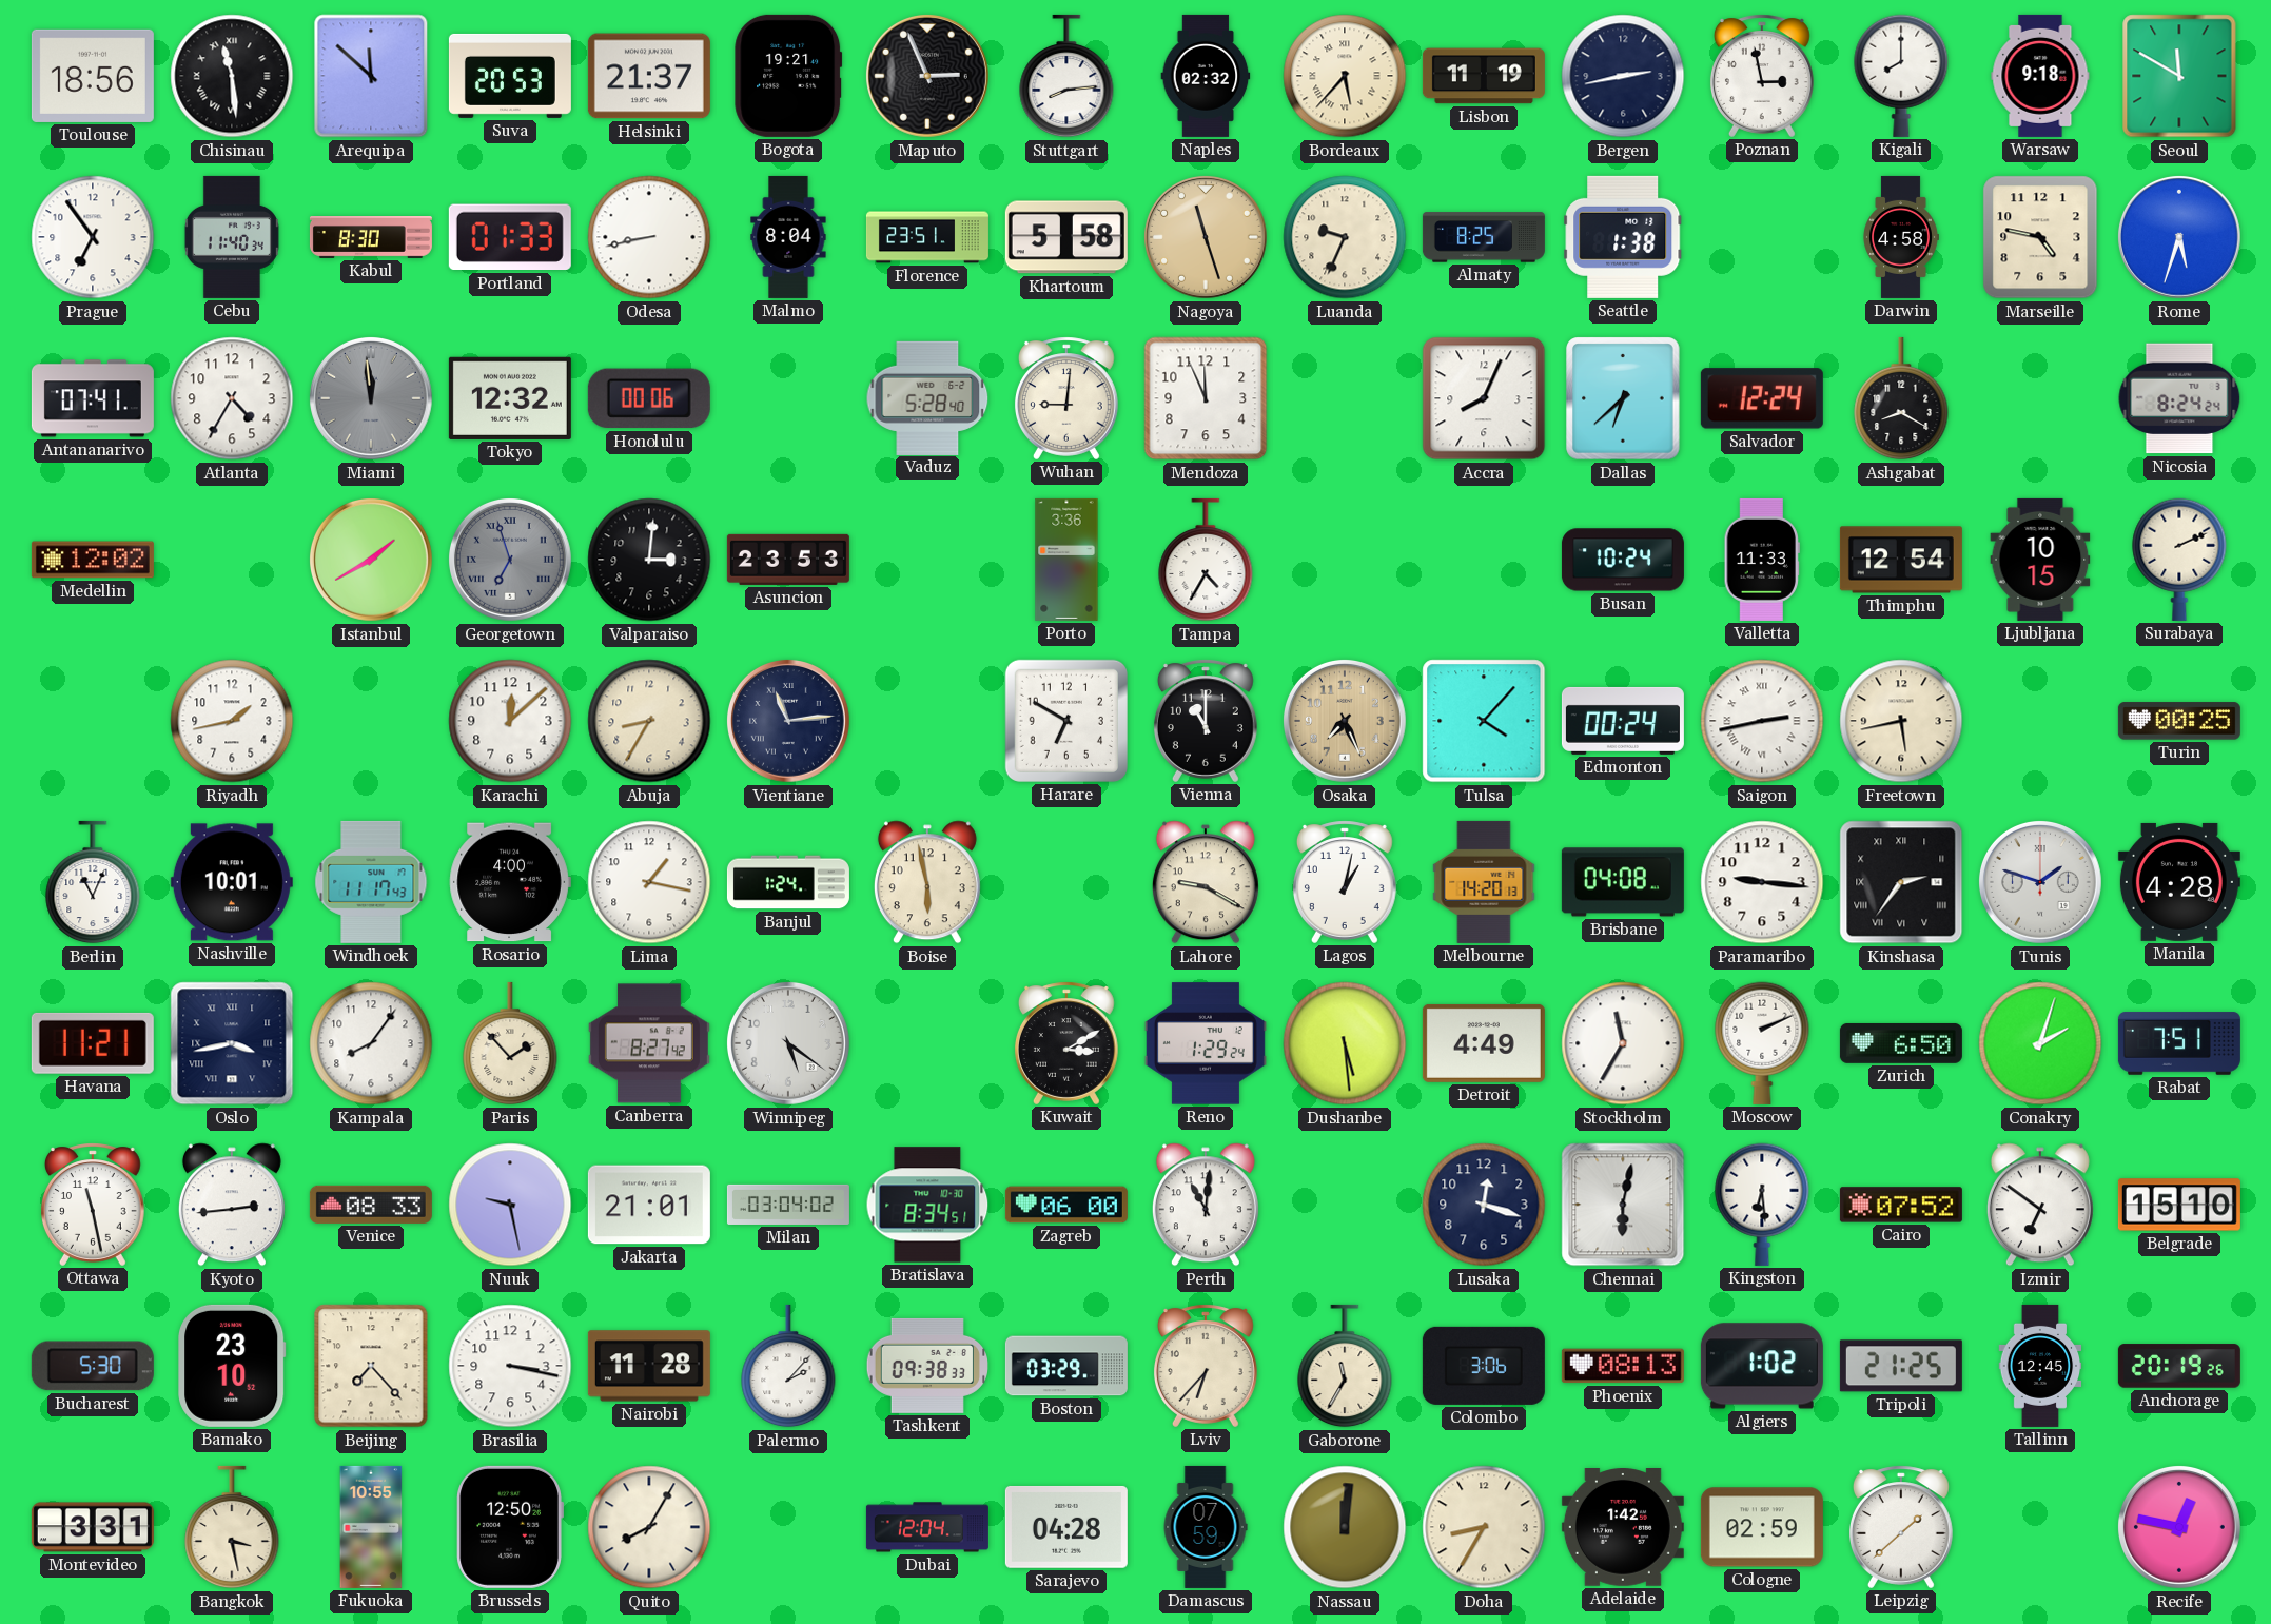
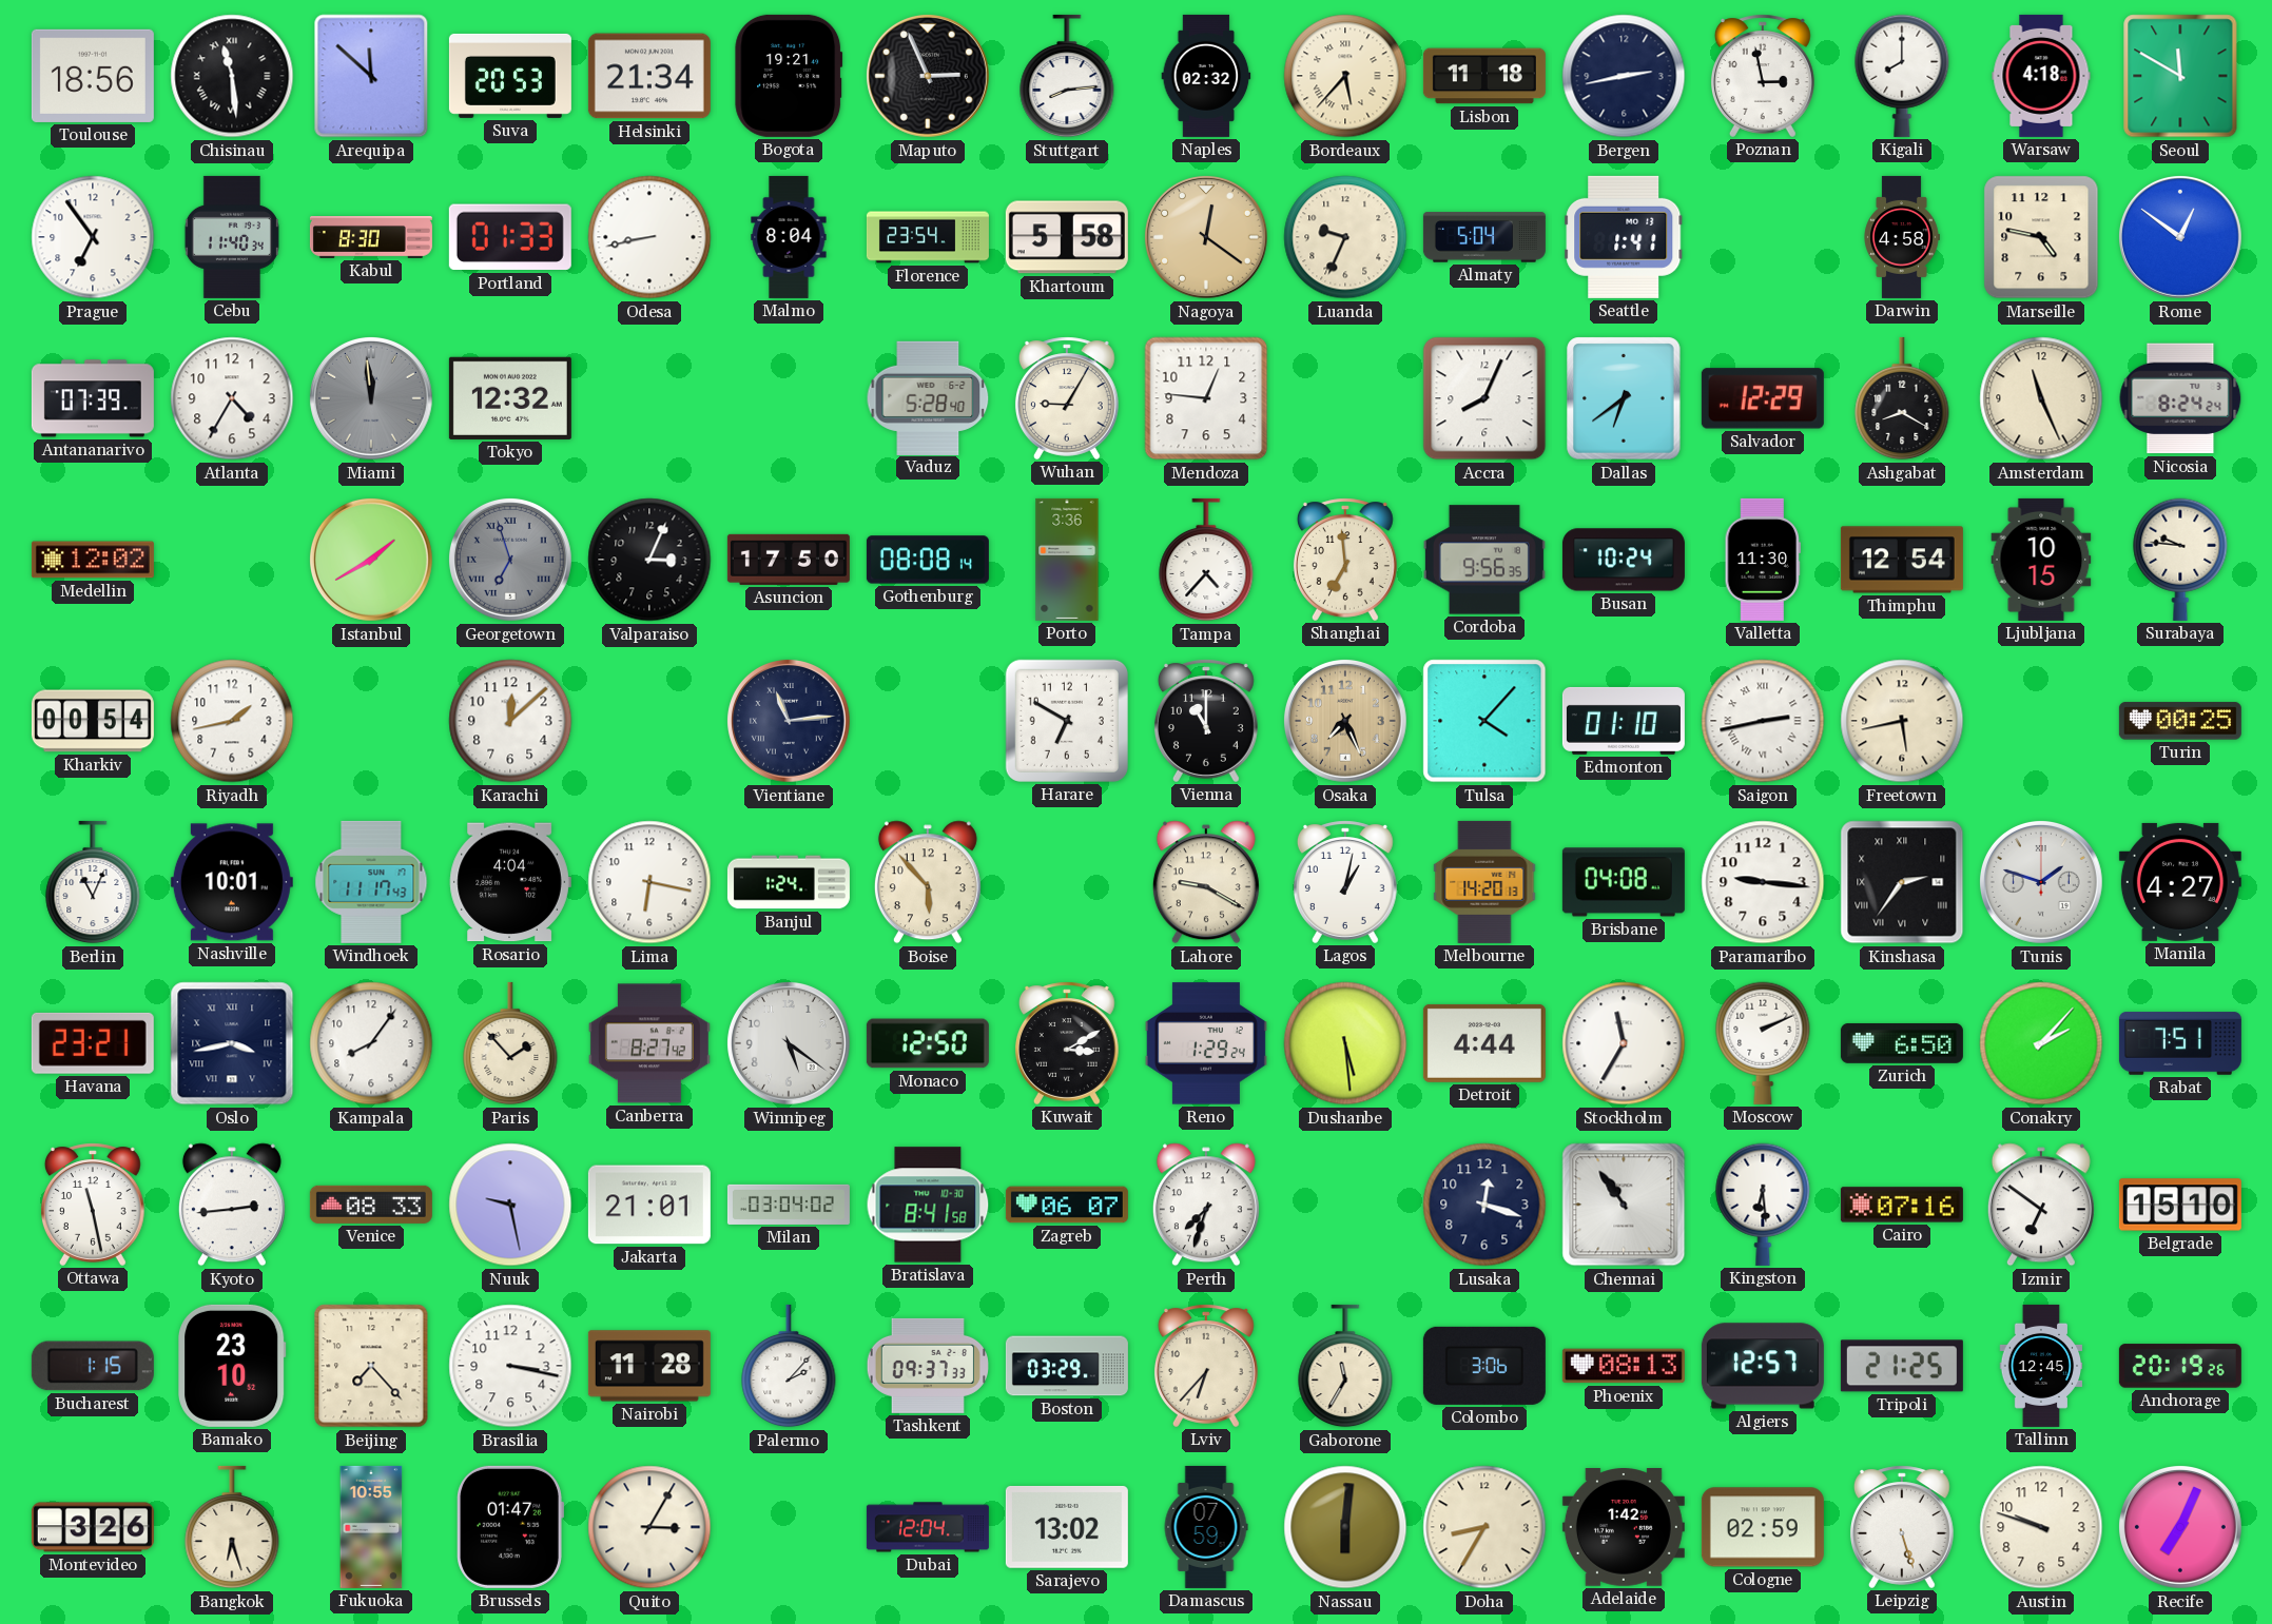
Helsinki: 21:37 -> 21:34 (649, 76)
Lisbon: 11:19 -> 11:18 (1484, 76)
Warsaw: 9:18 -> 4:18 (2041, 76)
Florence: 23:51 -> 23:54 (928, 237)
Nagoya: 11:27 -> 12:21 (1206, 237)
Almaty: 8:25 -> 5:04 (1484, 237)
Seattle: 1:38 -> 1:41 (1624, 237)
Rome: 5:33 -> 12:51 (2180, 237)
Antananarivo: 07:41 -> 07:39 (93, 398)
Honolulu: 00:06 -> none (649, 398)
Wuhan: 9:01 -> 9:05 (1067, 398)
Mendoza: 11:56 -> 12:46 (1206, 398)
Dallas: 6:38 -> 6:39 (1624, 398)
Salvador: 12:24 -> 12:29 (1763, 398)
Amsterdam: none -> 11:26 (2041, 398)
Valparaiso: 3:01 -> 3:04 (649, 560)
Asuncion: 23:53 -> 17:50 (789, 560)
Gothenburg: none -> 08:08 (928, 560)
Tampa: 4:35 -> 4:37 (1206, 560)
Shanghai: none -> 6:59 (1345, 560)
Cordoba: none -> 9:56 (1484, 560)
Valletta: 11:33 -> 11:30 (1763, 560)
Surabaya: 2:11 -> 9:46 (2180, 560)
Kharkiv: none -> 00:54 (93, 721)
Abuja: 8:35 -> none (649, 721)
Edmonton: 00:24 -> 01:10 (1624, 721)
Rosario: 4:00 -> 4:04 (510, 882)
Lima: 1:17 -> 6:17 (649, 882)
Boise: 5:58 -> 5:53 (928, 882)
Manila: 4:28 -> 4:27 (2180, 882)
Havana: 11:21 -> 23:21 (93, 1043)
Monaco: none -> 12:50 (928, 1043)
Detroit: 4:49 -> 4:44 (1484, 1043)
Conakry: 2:03 -> 2:07 (2041, 1043)
Bratislava: 8:34 -> 8:41 (928, 1205)
Zagreb: 06:00 -> 06:07 (1067, 1205)
Perth: 11:01 -> 7:33 (1206, 1205)
Chennai: 6:02 -> 10:54 (1624, 1205)
Cairo: 07:52 -> 07:16 (1902, 1205)
Bucharest: 5:30 -> 1:15 (93, 1366)
Tashkent: 09:38 -> 09:37 (927, 1366)
Algiers: 1:02 -> 12:57 (1763, 1366)
Montevideo: 3:31 -> 3:26 (93, 1527)
Bangkok: 3:28 -> 6:27 (232, 1527)
Brussels: 12:50 -> 01:47 (510, 1527)
Quito: 8:05 -> 3:05 (649, 1527)
Sarajevo: 04:28 -> 13:02 (1067, 1527)
Nassau: 12:01 -> 6:01 (1345, 1527)
Leipzig: 1:38 -> 5:27 (1902, 1527)
Austin: none -> 9:48 (2041, 1527)
Recife: 12:47 -> 7:04 (2180, 1527)
